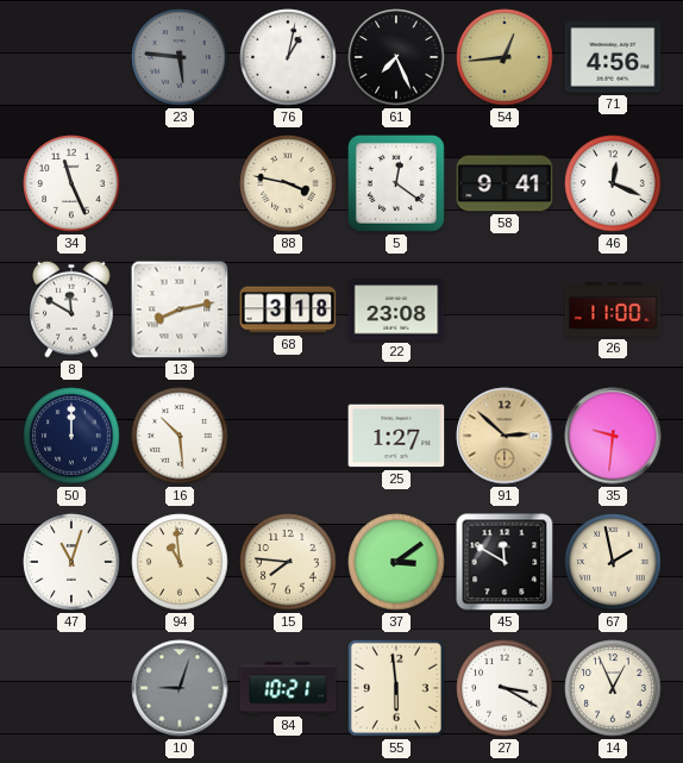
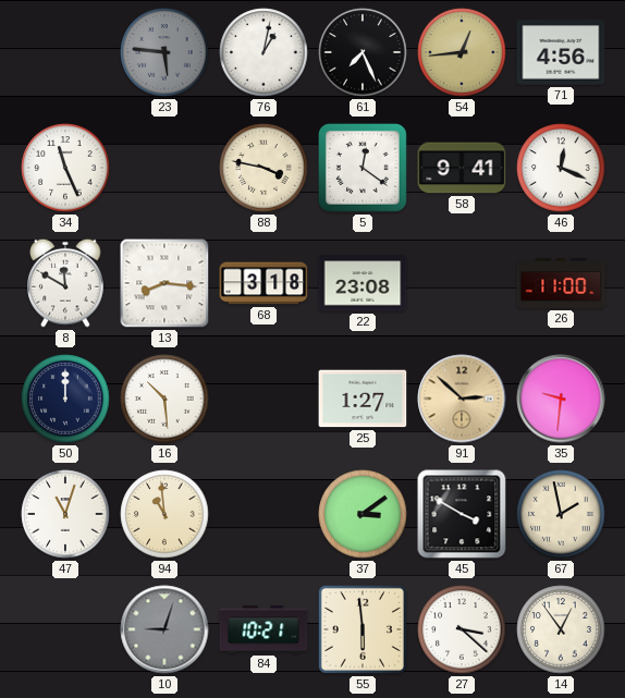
13: 8:13 -> 8:16 (164, 283)
15: 7:46 -> none (288, 562)
45: 11:50 -> 3:50 (462, 514)
27: 3:20 -> 3:22 (462, 629)
14: 12:56 -> 12:54 (561, 629)
